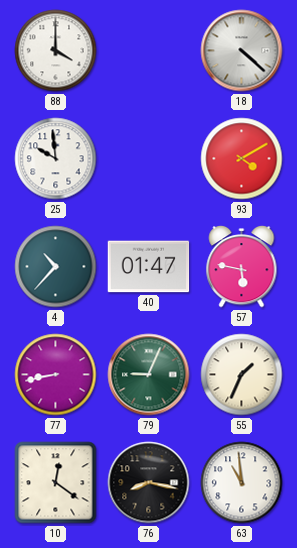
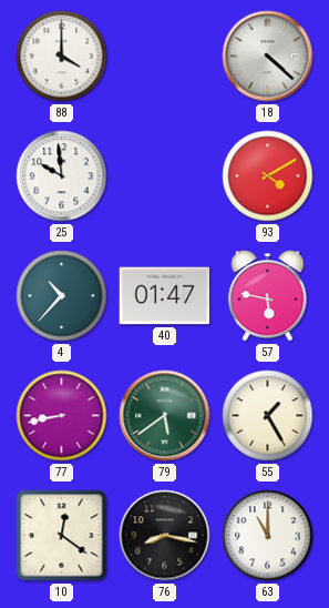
79: 9:04 -> 5:39 (165, 416)
55: 1:34 -> 1:25 (268, 416)
63: 10:59 -> 11:00 (268, 536)
